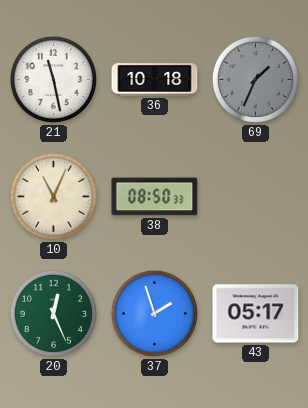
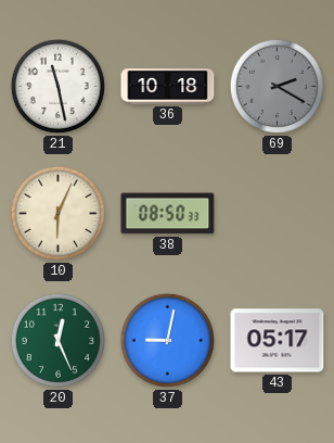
69: 1:34 -> 2:20 (277, 86)
10: 11:04 -> 6:04 (57, 213)
37: 1:57 -> 9:02 (167, 340)
